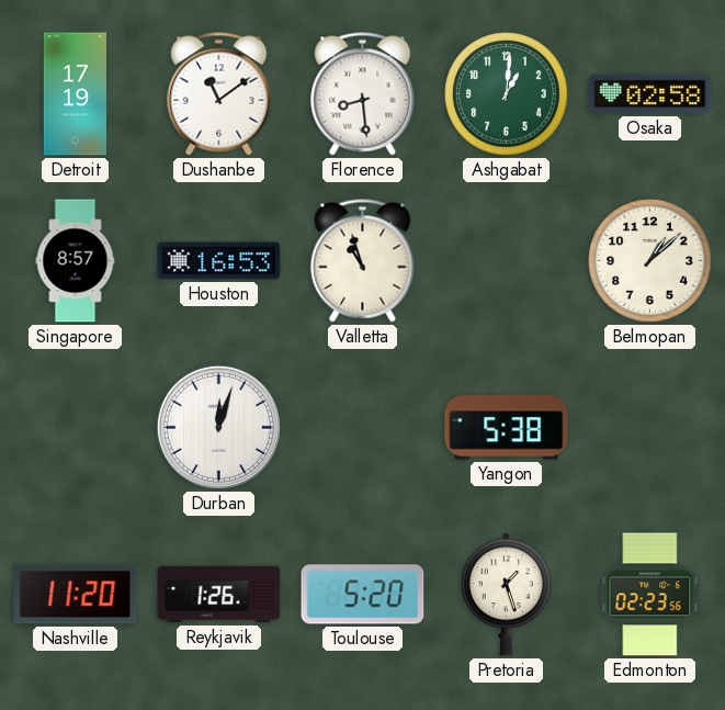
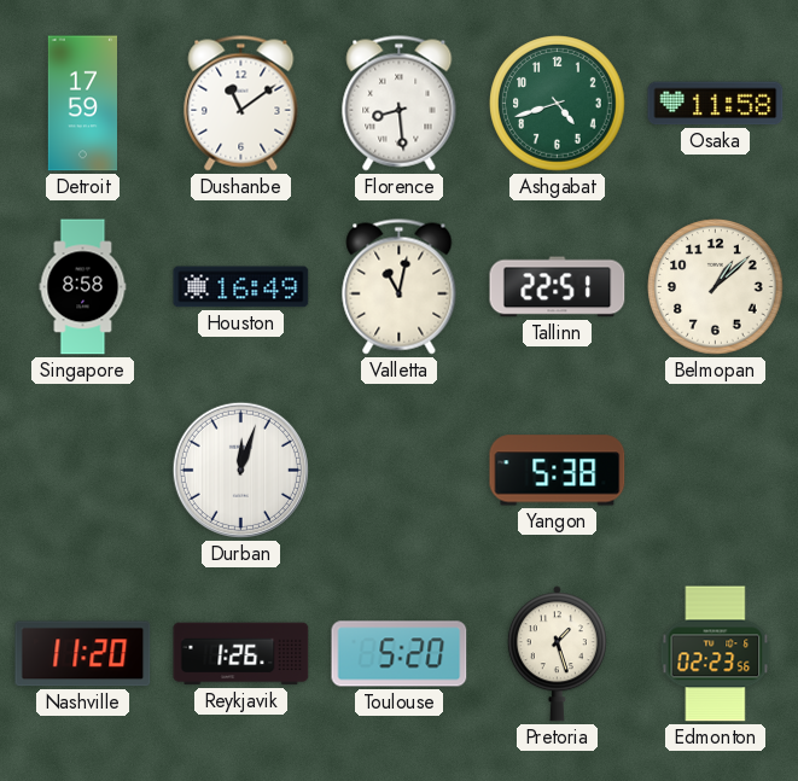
Detroit: 17:19 -> 17:59 (82, 104)
Ashgabat: 1:01 -> 4:42 (558, 104)
Osaka: 02:58 -> 11:58 (716, 104)
Singapore: 8:57 -> 8:58 (83, 287)
Houston: 16:53 -> 16:49 (241, 287)
Valletta: 10:57 -> 11:02 (400, 287)
Tallinn: none -> 22:51 (558, 287)
